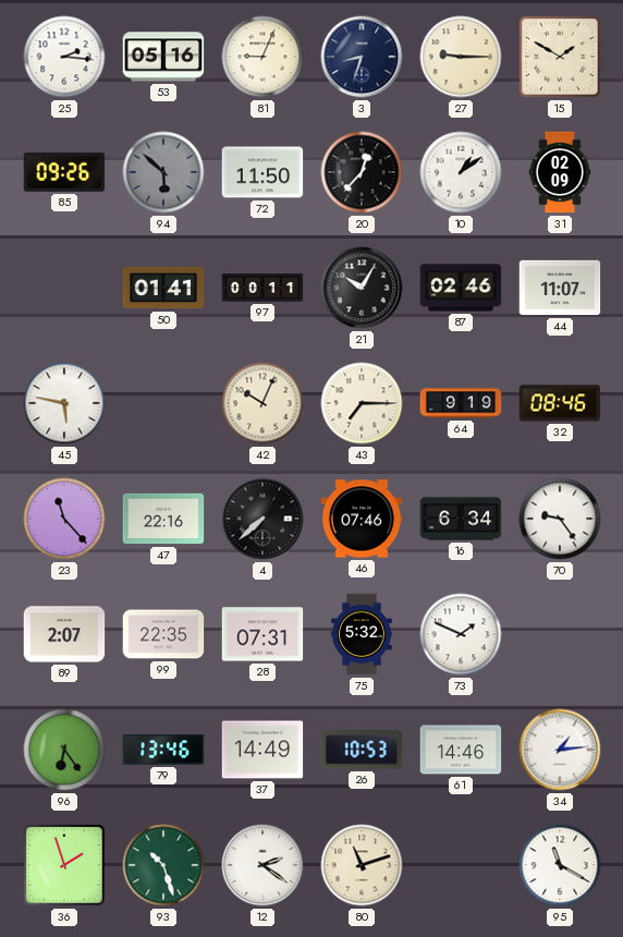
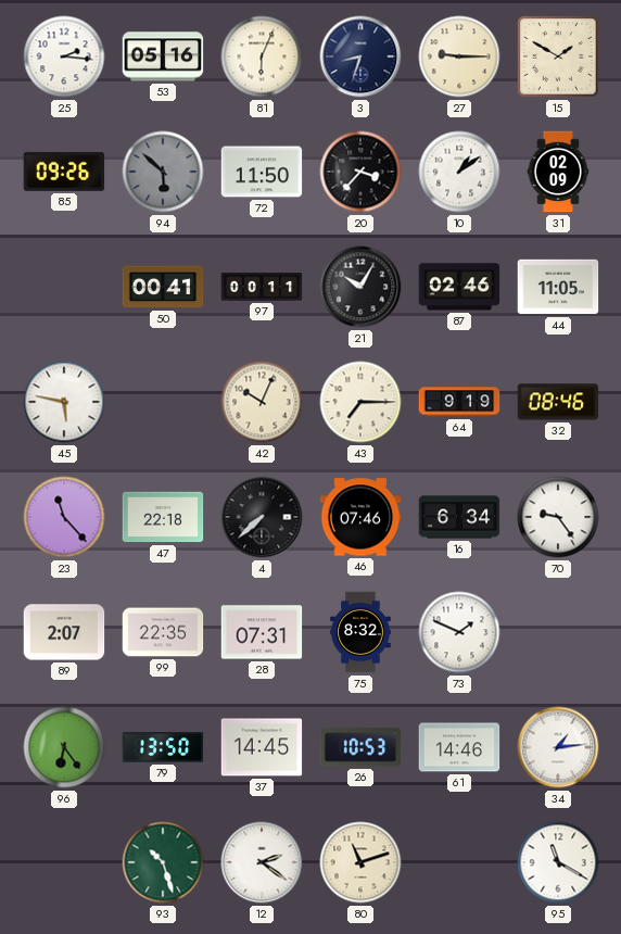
81: 9:04 -> 6:04 (262, 56)
20: 12:37 -> 3:37 (360, 172)
50: 01:41 -> 00:41 (163, 287)
44: 11:07 -> 11:05 (558, 287)
47: 22:16 -> 22:18 (163, 517)
75: 5:32 -> 8:32 (360, 632)
79: 13:46 -> 13:50 (163, 747)
37: 14:49 -> 14:45 (262, 747)
36: 1:57 -> none (65, 866)
